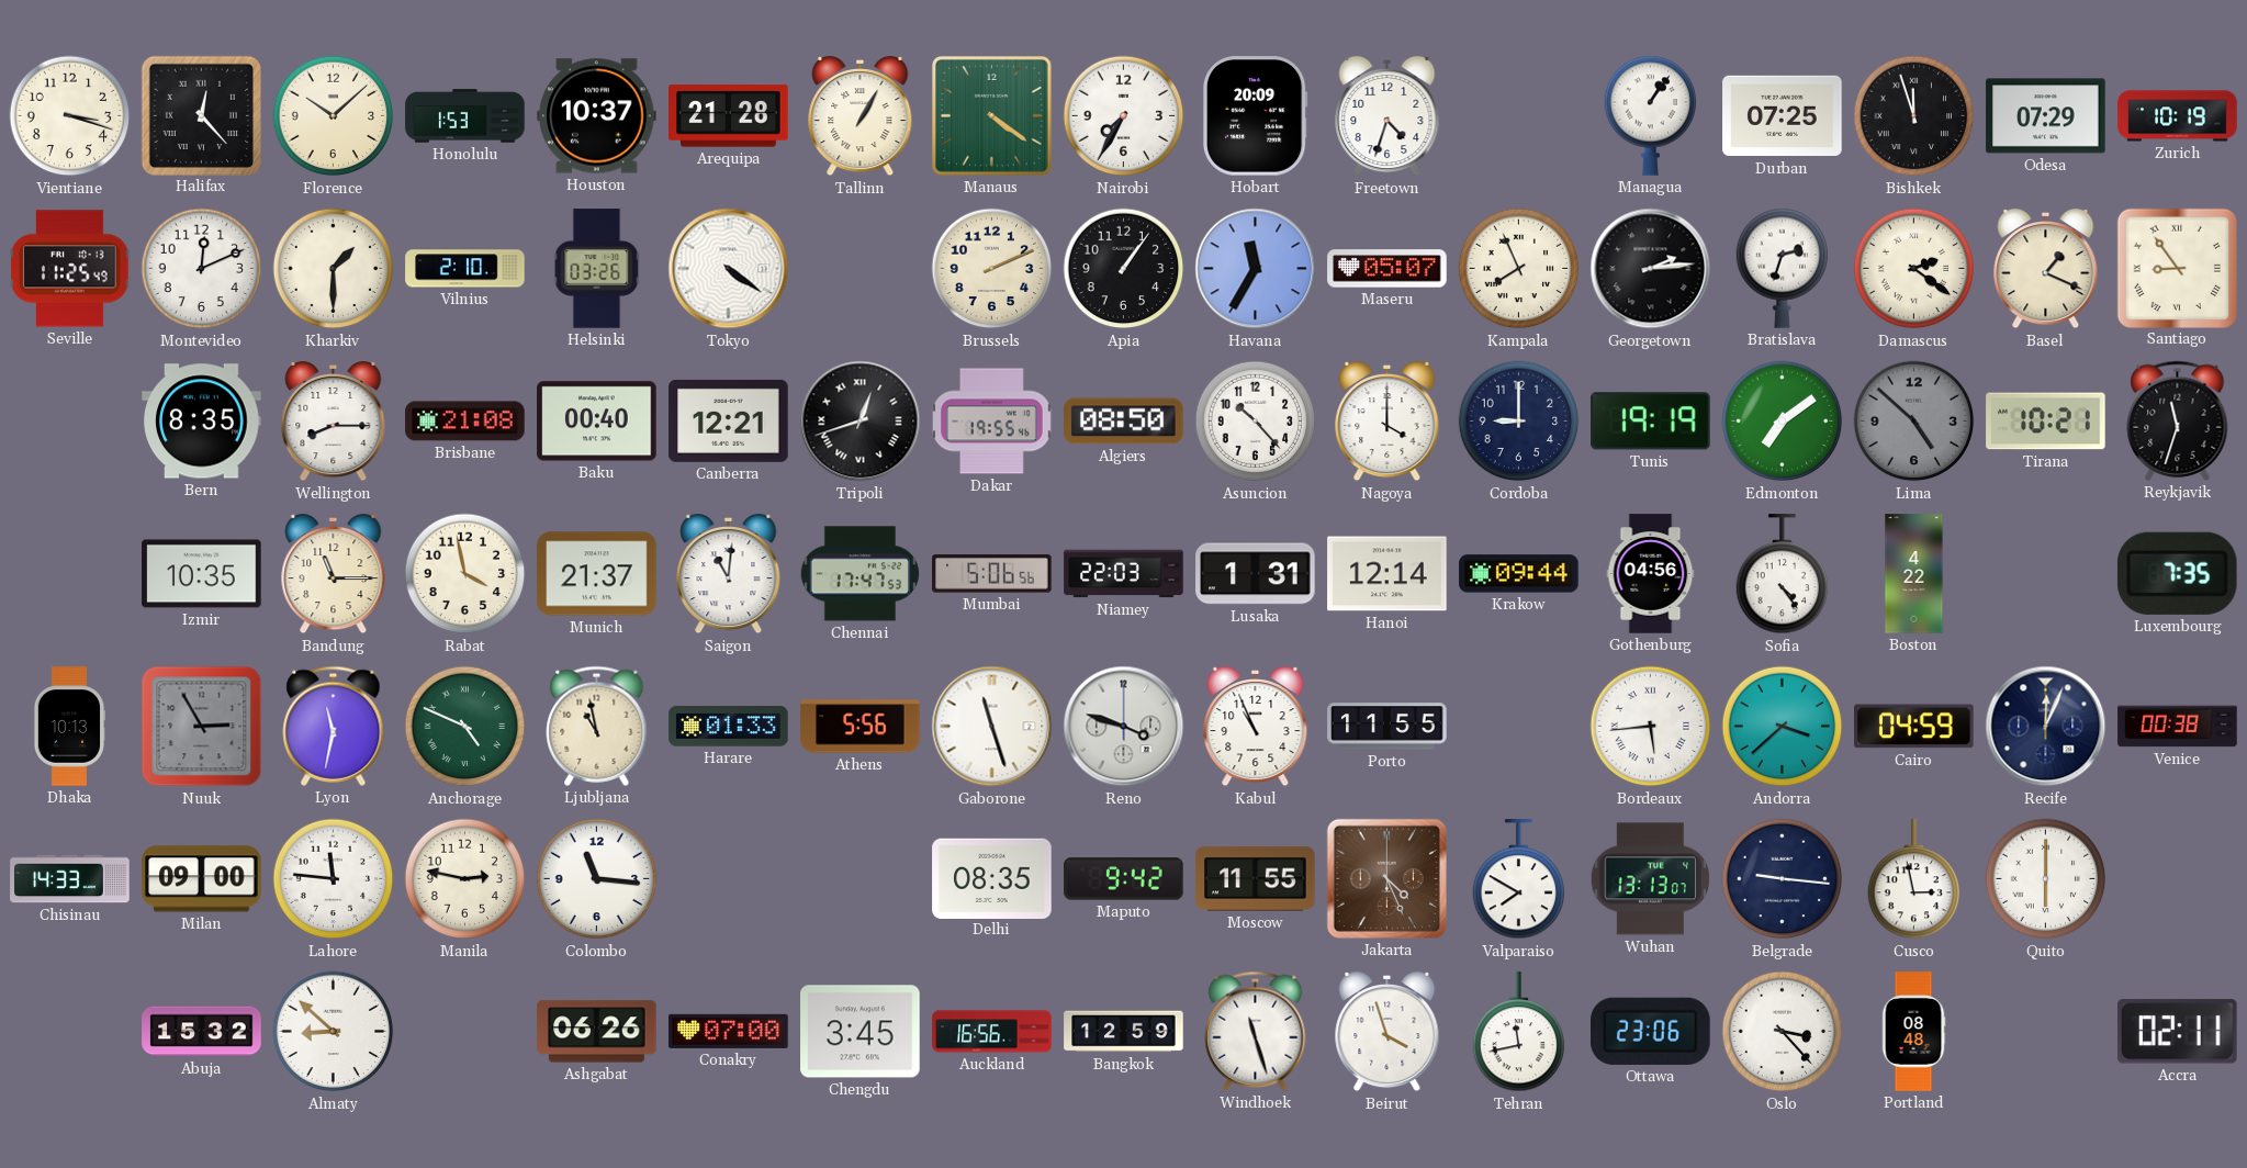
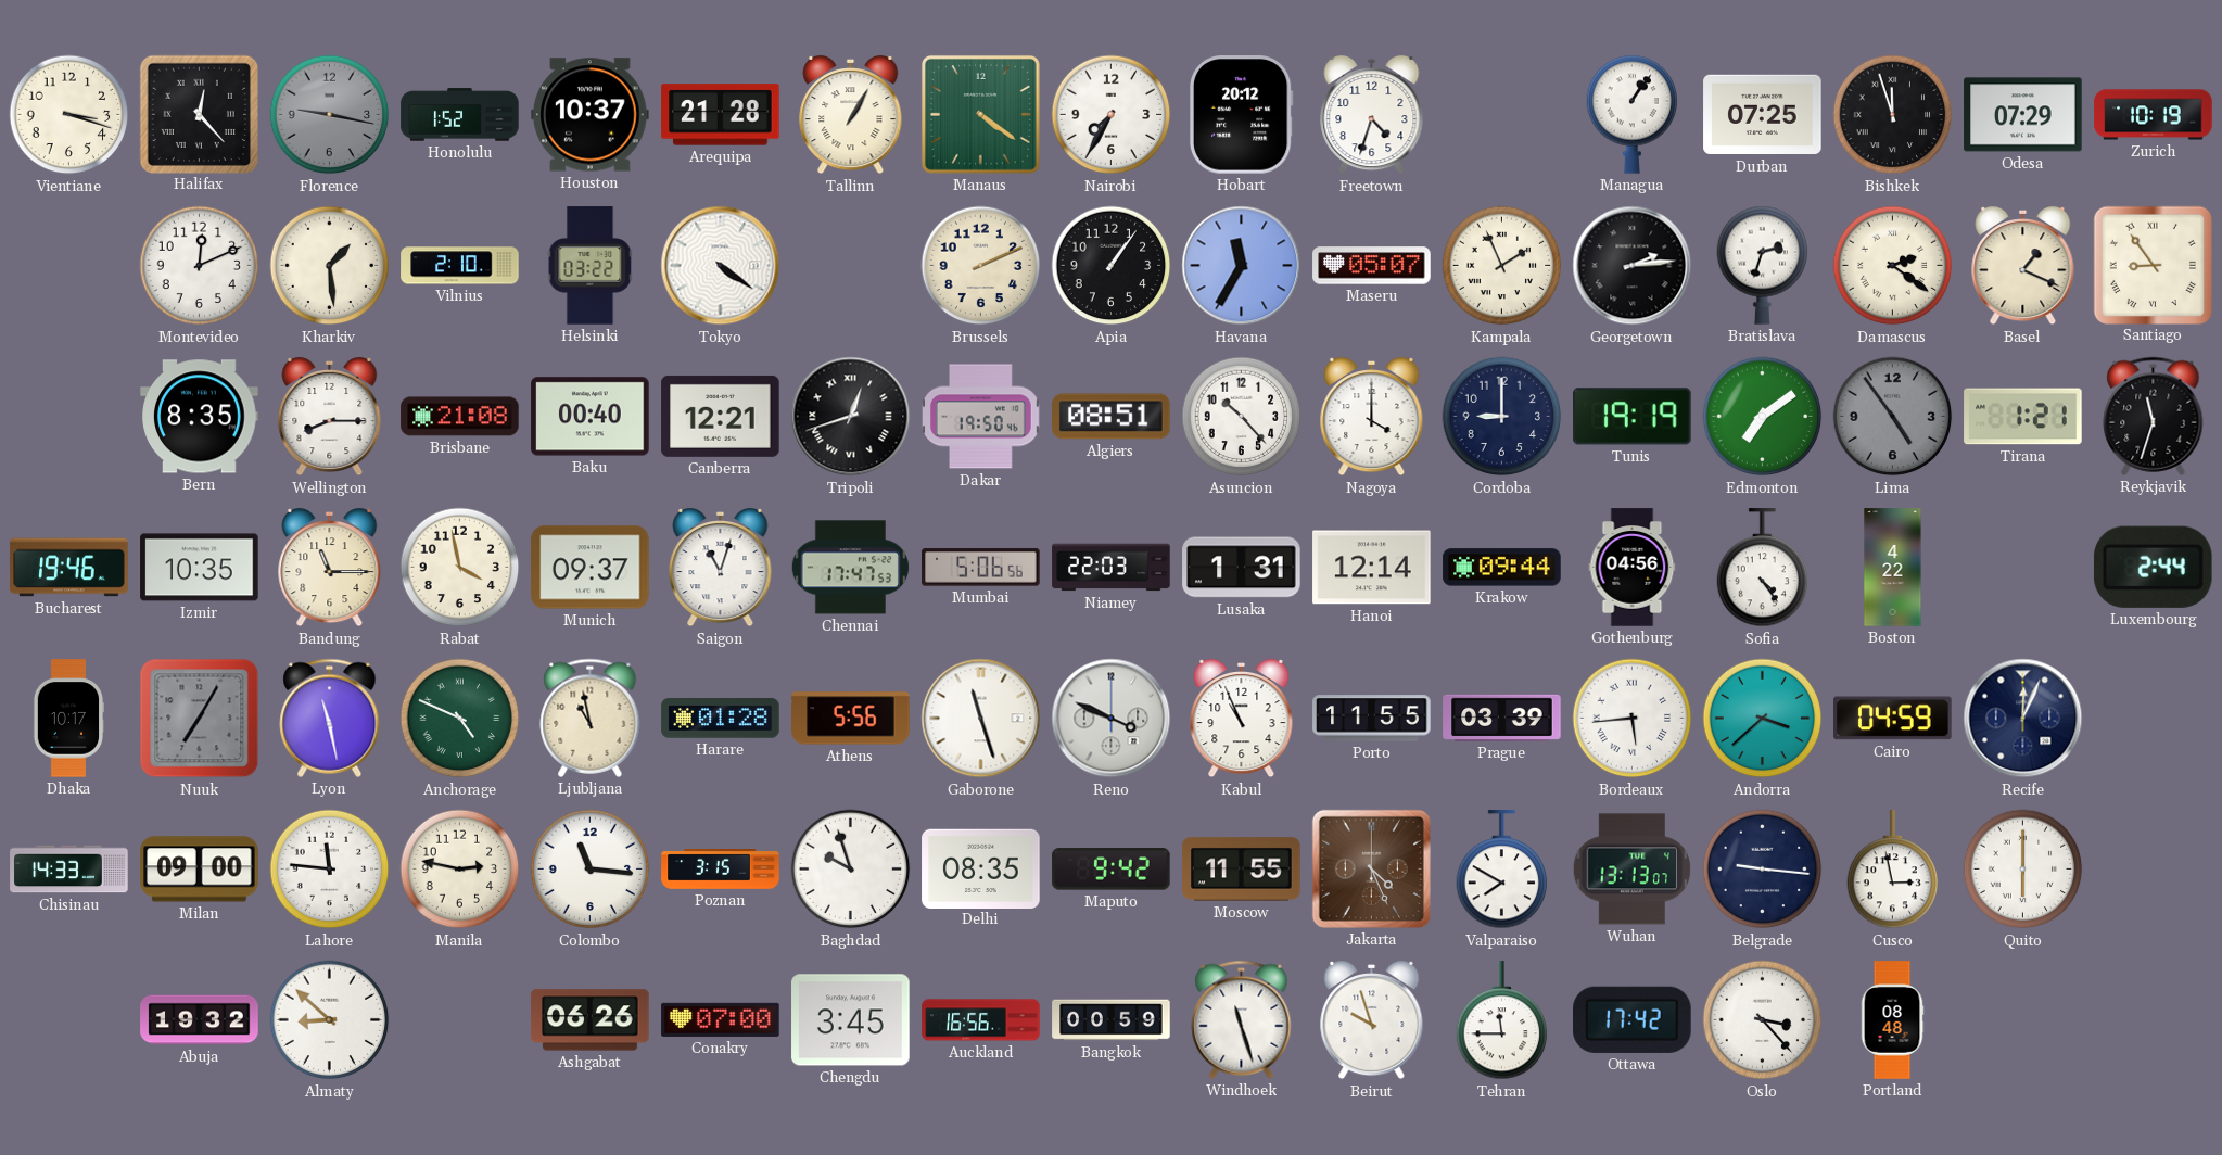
Florence: 10:08 -> 9:17 (330, 115)
Florence dial: cream -> grey (330, 115)
Honolulu: 1:53 -> 1:52 (460, 115)
Hobart: 20:09 -> 20:12 (1241, 115)
Seville: 11:25 -> none (70, 269)
Kharkiv: 1:30 -> 1:29 (330, 266)
Helsinki: 03:26 -> 03:22 (591, 266)
Kampala: 7:56 -> 1:56 (1502, 266)
Dakar: 19:55 -> 19:50 (981, 417)
Algiers: 08:50 -> 08:51 (1112, 417)
Lima: 4:52 -> 4:54 (1893, 417)
Tirana: 10:21 -> 1:21 (2023, 417)
Bucharest: none -> 19:46 (69, 568)
Munich: 21:37 -> 09:37 (591, 568)
Saigon: 11:01 -> 11:03 (721, 568)
Luxembourg: 7:35 -> 2:44 (2153, 567)
Dhaka: 10:13 -> 10:17 (67, 719)
Nuuk: 2:55 -> 7:05 (200, 719)
Lyon: 11:32 -> 11:28 (330, 718)
Harare: 01:33 -> 01:28 (721, 719)
Reno: 3:48 -> 3:49 (1112, 719)
Prague: none -> 03:39 (1502, 718)
Venice: 00:38 -> none (2178, 727)
Poznan: none -> 3:15 (721, 870)
Baghdad: none -> 9:57 (851, 870)
Abuja: 15:32 -> 19:32 (200, 1020)
Bangkok: 12:59 -> 00:59 (1112, 1020)
Beirut: 3:57 -> 9:57 (1372, 1020)
Tehran: 11:43 -> 11:45 (1502, 1020)
Ottawa: 23:06 -> 17:42 (1633, 1019)
Accra: 02:11 -> none (2177, 1032)
